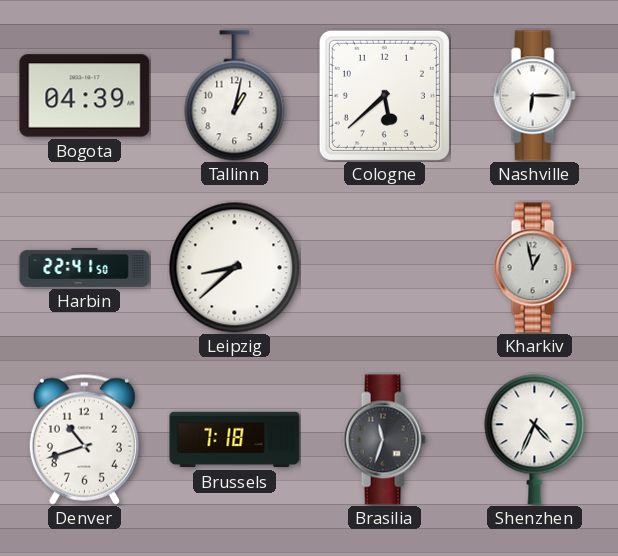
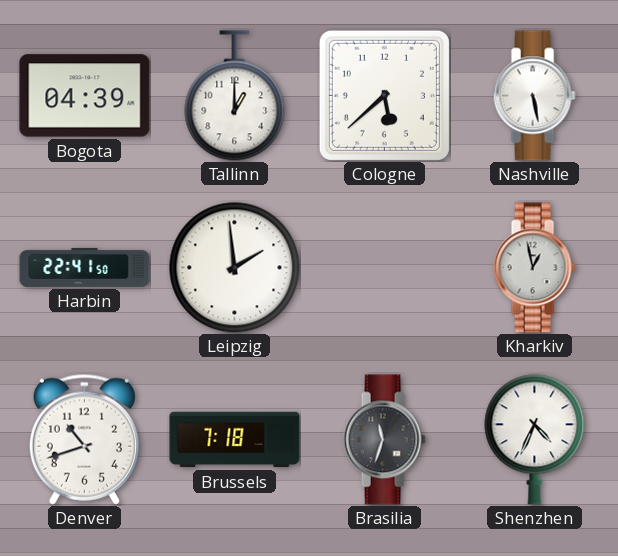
Tallinn: 1:02 -> 1:00 (235, 96)
Nashville: 6:15 -> 5:28 (534, 96)
Leipzig: 8:38 -> 1:59 (235, 268)
